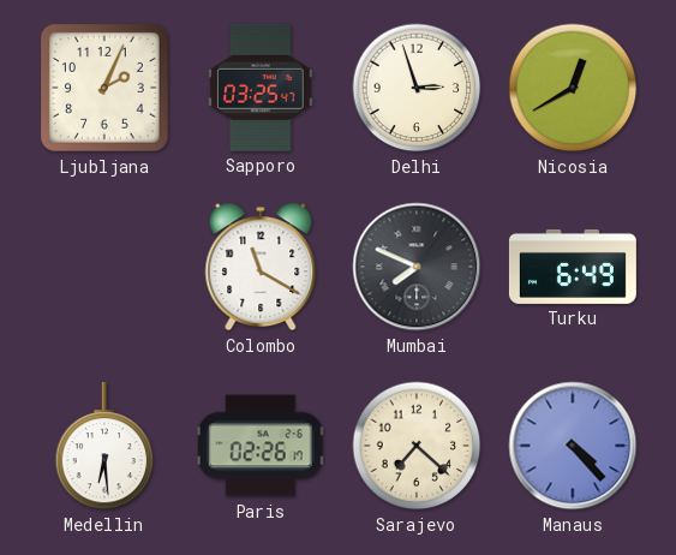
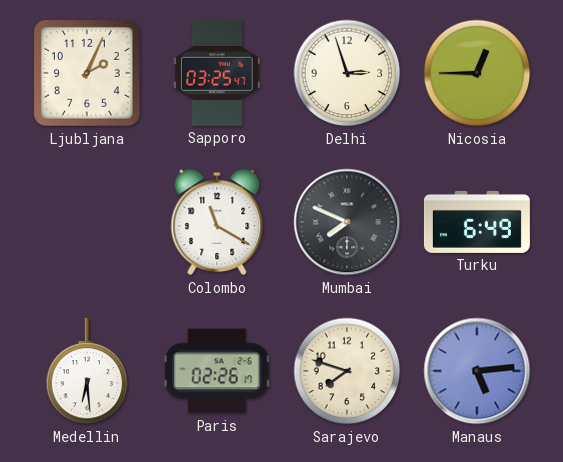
Nicosia: 12:40 -> 12:45 (477, 73)
Sarajevo: 7:22 -> 7:48 (347, 371)
Manaus: 4:23 -> 5:14 (477, 371)
